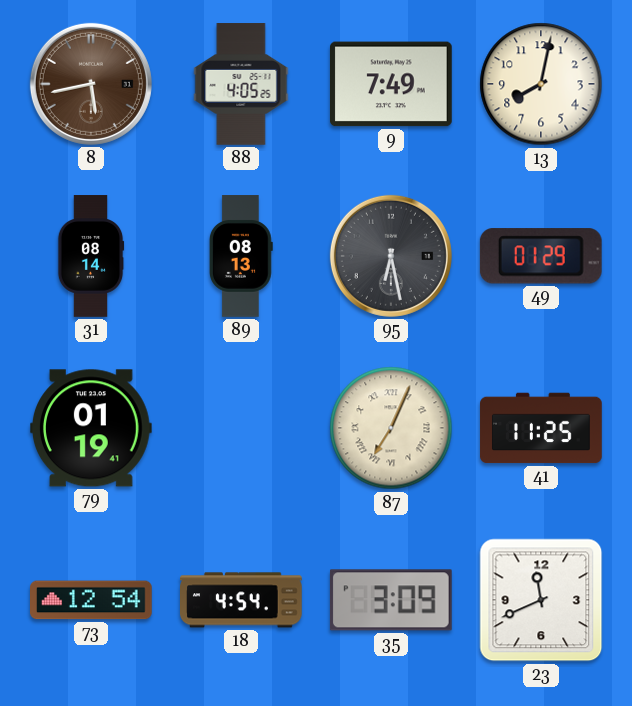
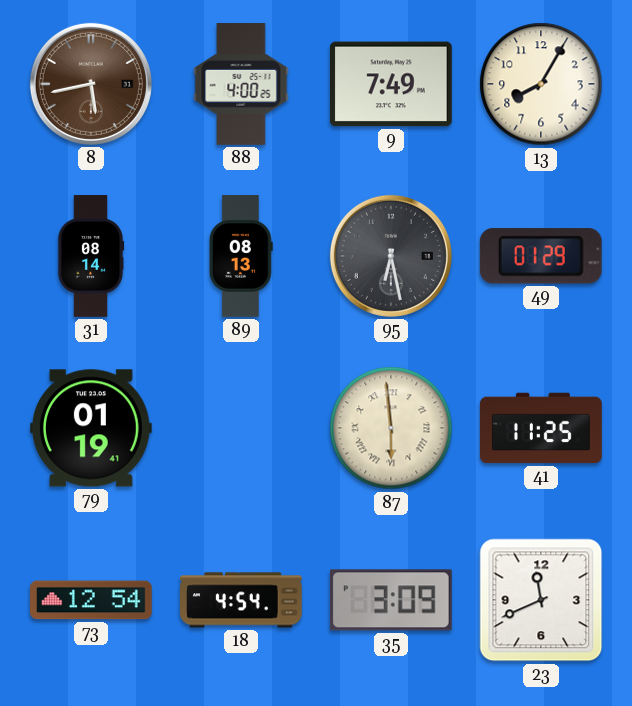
88: 4:05 -> 4:00 (241, 84)
13: 8:02 -> 8:05 (541, 84)
87: 7:04 -> 5:59 (391, 428)
